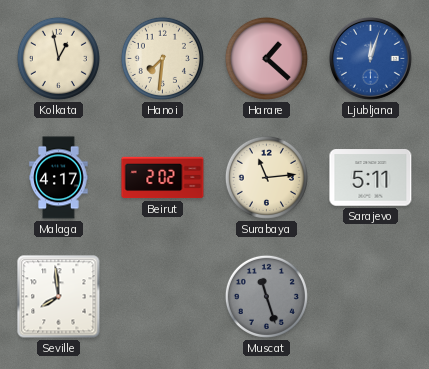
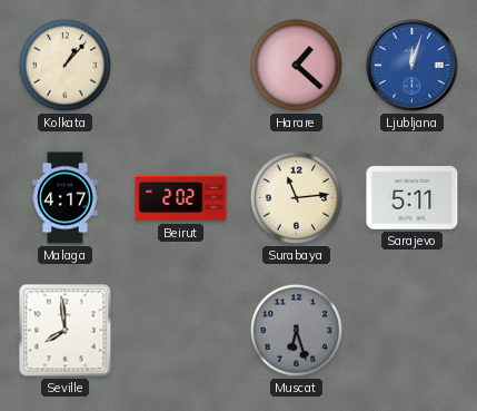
Kolkata: 12:58 -> 1:07 (64, 65)
Hanoi: 7:31 -> none (162, 58)
Muscat: 11:27 -> 6:27 (296, 330)
